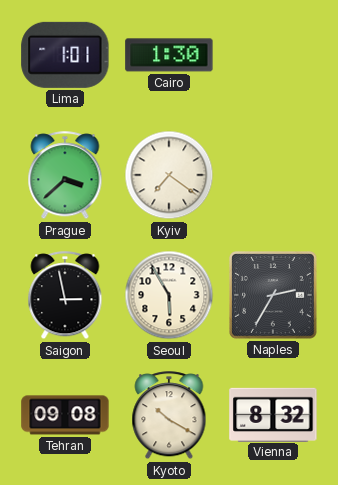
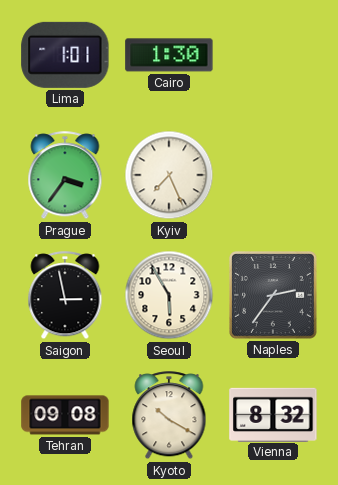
Prague: 3:38 -> 3:36 (65, 176)
Kyiv: 7:21 -> 7:26 (169, 175)
Naples: 2:35 -> 2:36 (274, 296)
